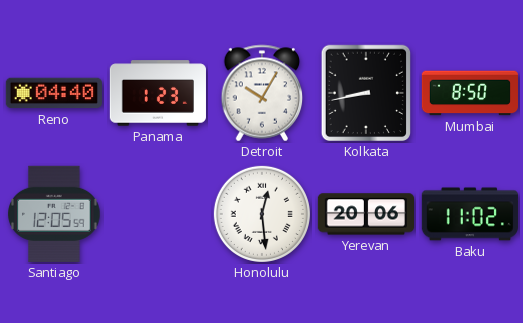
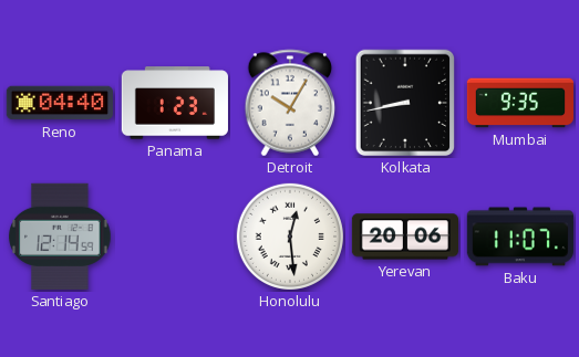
Mumbai: 8:50 -> 9:35 (519, 103)
Santiago: 12:05 -> 12:14 (60, 237)
Baku: 11:02 -> 11:07 (520, 237)
